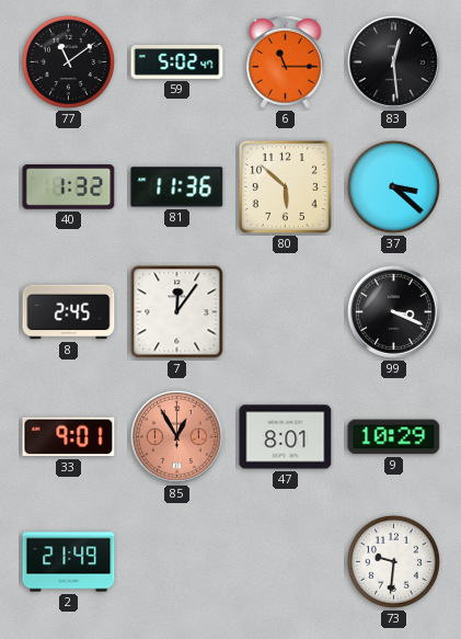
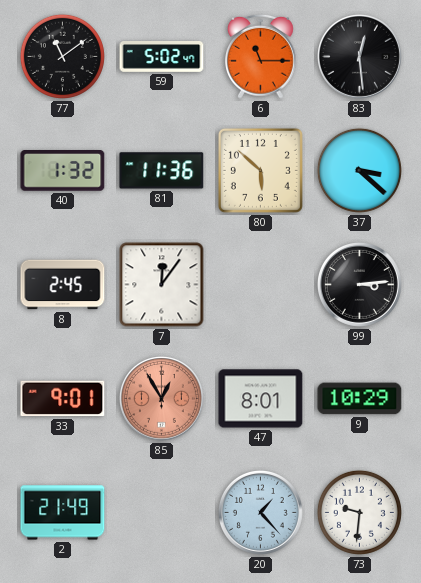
99: 3:19 -> 3:14 (359, 284)
20: none -> 1:23 (260, 512)
